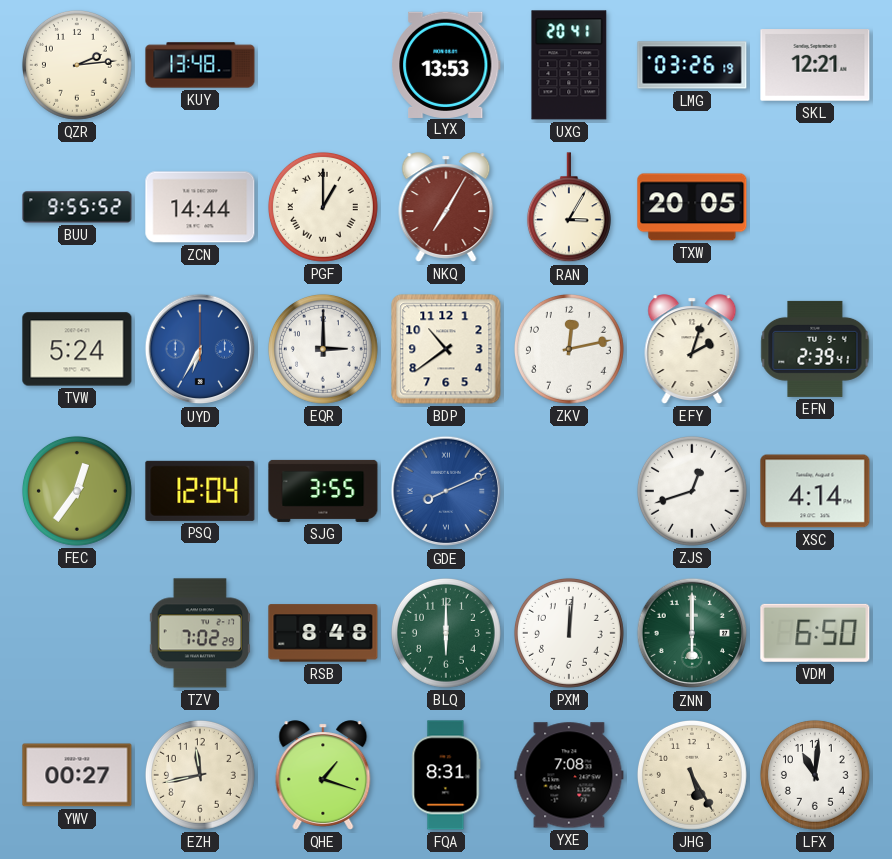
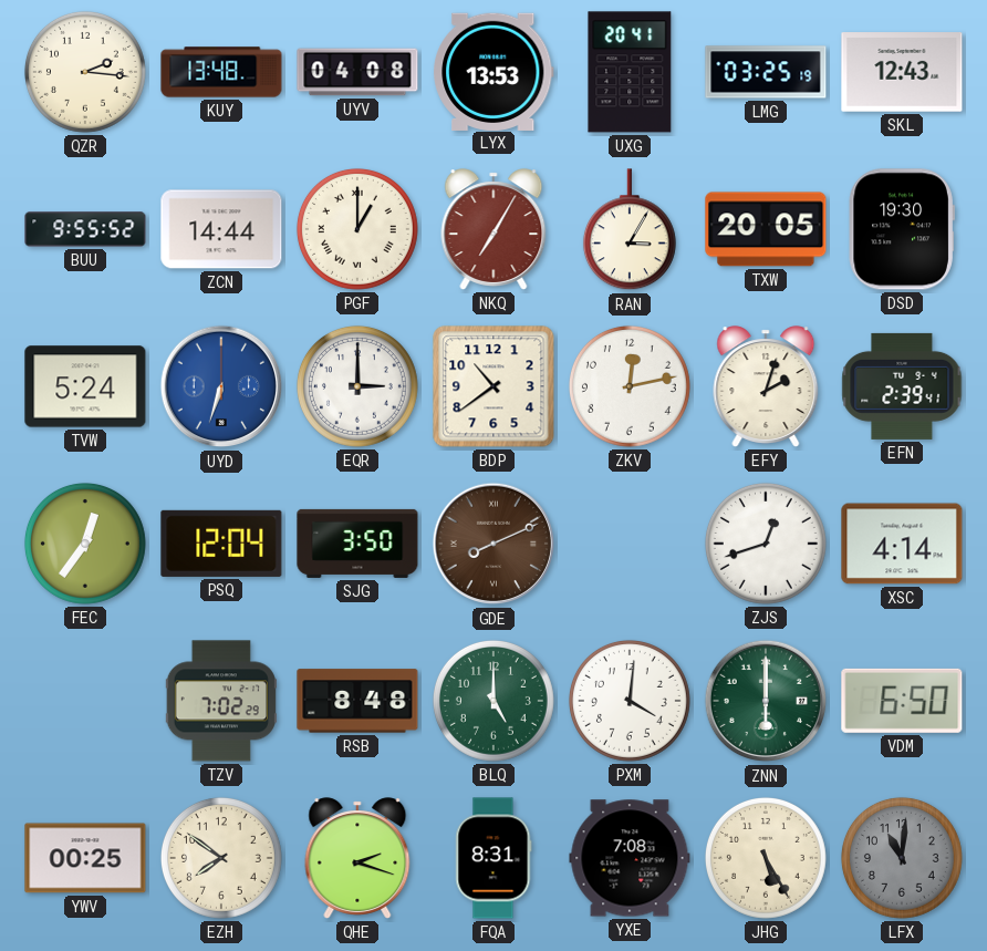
QZR: 2:14 -> 2:16 (85, 72)
UYV: none -> 04:08 (357, 72)
LMG: 03:26 -> 03:25 (766, 72)
SKL: 12:21 -> 12:43 (902, 72)
DSD: none -> 19:30 (902, 229)
UYD: 6:35 -> 6:33 (221, 386)
SJG: 3:55 -> 3:50 (357, 544)
GDE dial: blue -> brown (493, 544)
BLQ: 6:00 -> 5:00 (493, 701)
PXM: 12:01 -> 4:01 (630, 701)
YWV: 00:27 -> 00:25 (85, 858)
EZH: 11:43 -> 7:51 (221, 858)
QHE: 1:18 -> 2:18 (357, 858)
LFX dial: white -> grey (902, 858)
